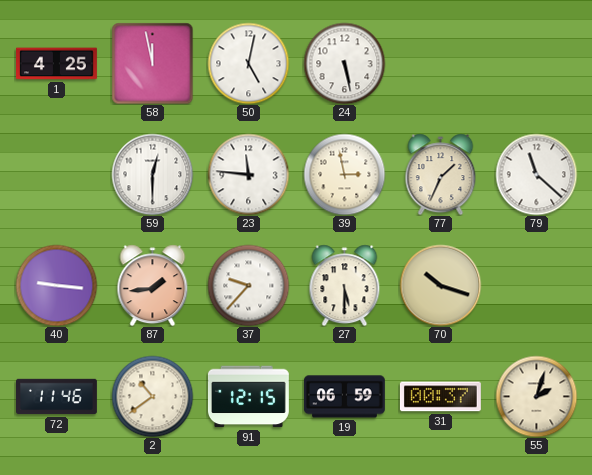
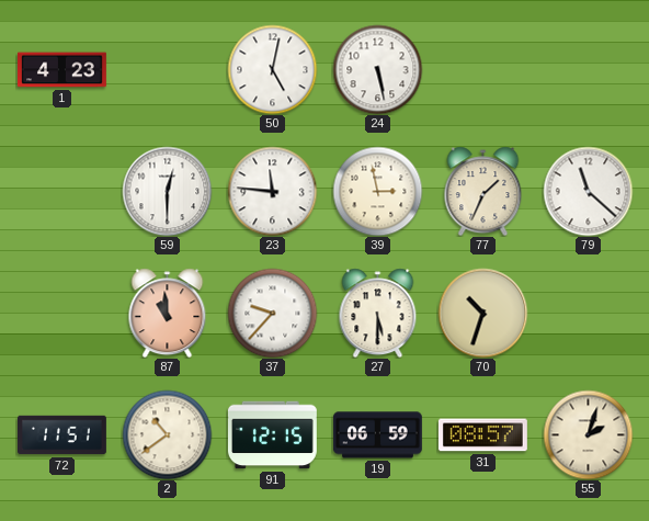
1: 4:25 -> 4:23 (62, 70)
58: 11:58 -> none (152, 63)
40: 9:16 -> none (56, 285)
87: 1:44 -> 10:59 (168, 313)
70: 10:18 -> 10:33 (482, 313)
72: 11:46 -> 11:51 (62, 435)
31: 00:37 -> 08:57 (482, 435)
